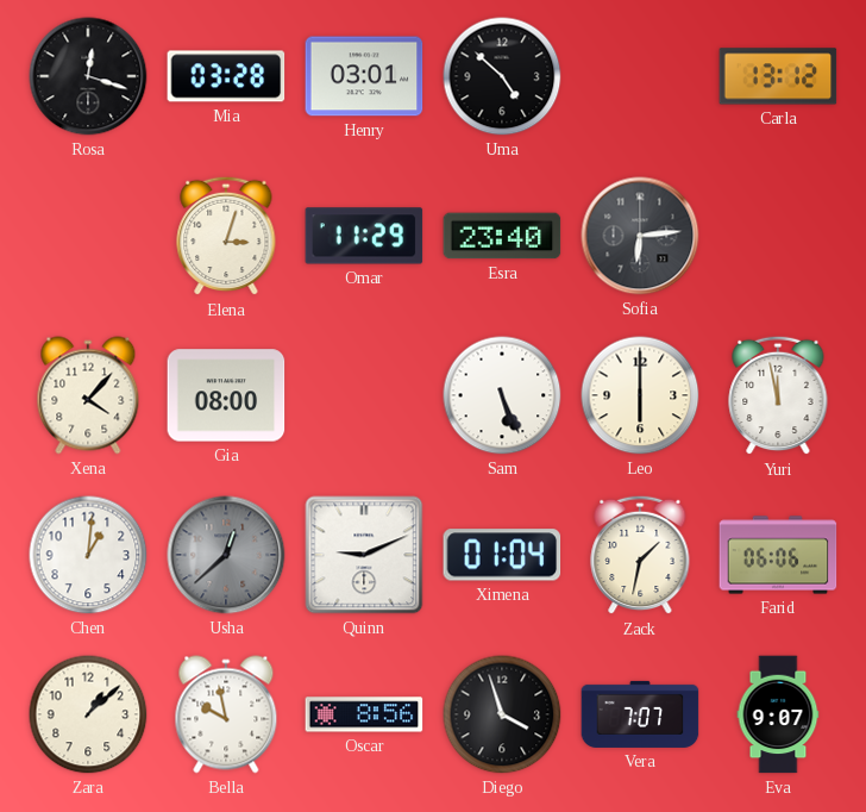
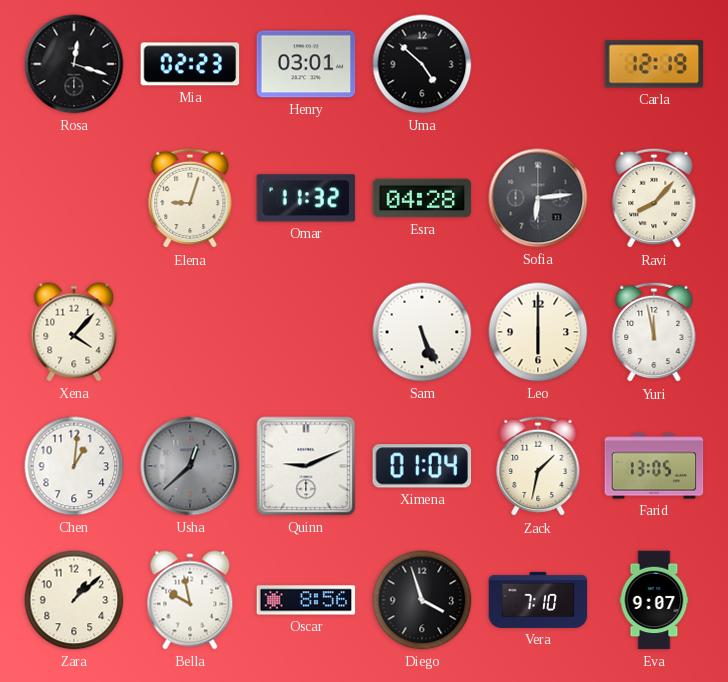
Mia: 03:28 -> 02:23 (190, 64)
Carla: 13:12 -> 12:19 (654, 64)
Elena: 3:03 -> 9:03 (190, 198)
Omar: 11:29 -> 11:32 (306, 198)
Esra: 23:40 -> 04:28 (422, 198)
Ravi: none -> 8:07 (654, 198)
Gia: 08:00 -> none (226, 395)
Farid: 06:06 -> 13:05 (654, 466)
Vera: 7:07 -> 7:10 (538, 600)
